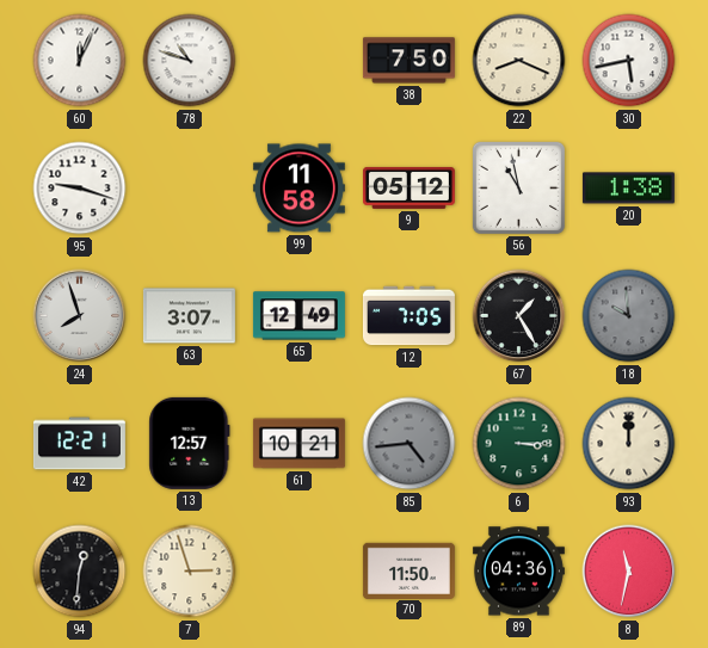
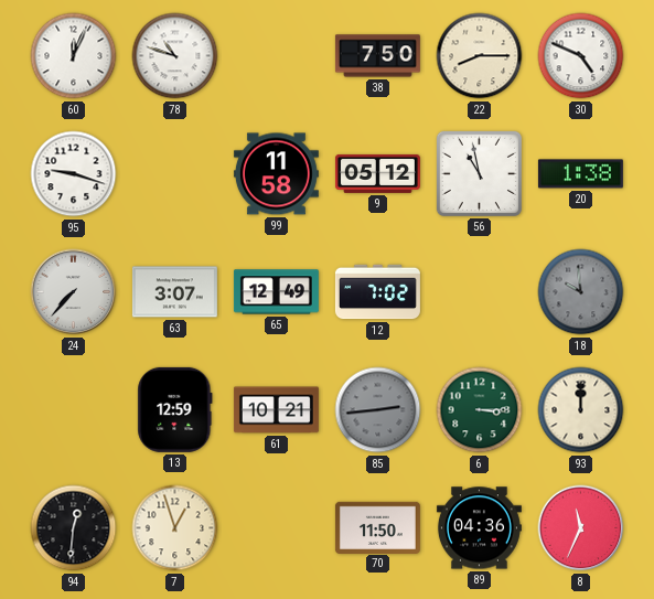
22: 8:19 -> 8:15 (480, 56)
30: 5:43 -> 4:49 (581, 56)
24: 7:57 -> 7:37 (74, 292)
12: 7:05 -> 7:02 (377, 292)
67: 1:25 -> none (519, 316)
42: 12:21 -> none (79, 444)
13: 12:57 -> 12:59 (175, 409)
85: 4:44 -> 2:44 (378, 410)
7: 2:57 -> 12:57 (175, 528)
8: 11:32 -> 11:34 (581, 528)
